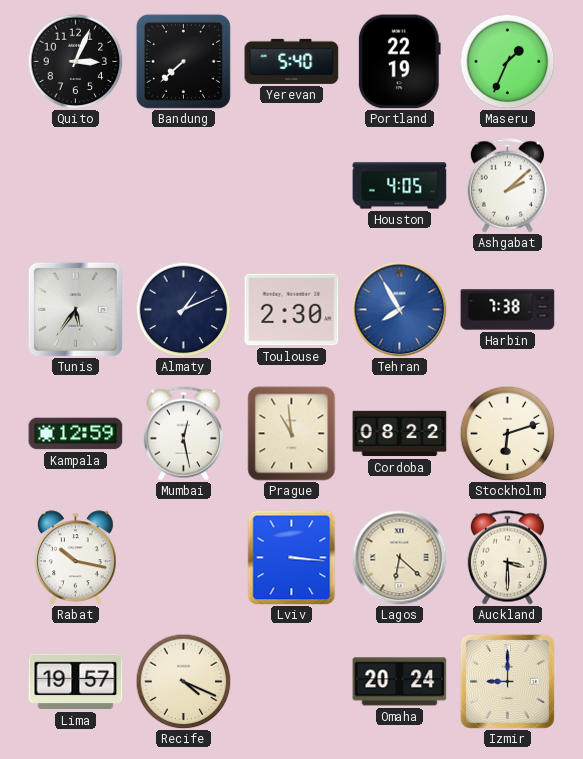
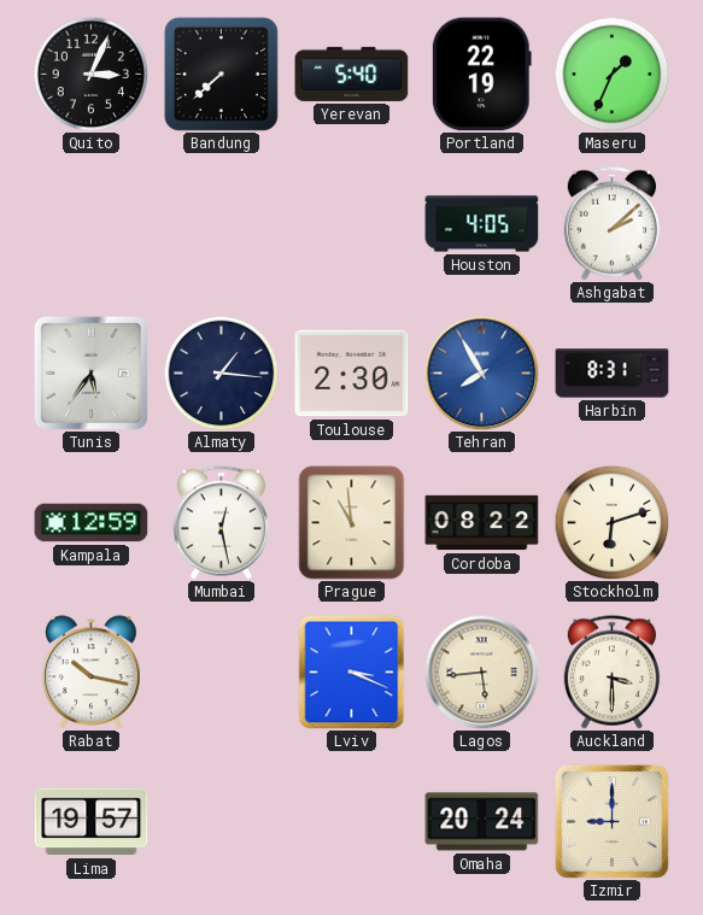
Almaty: 1:11 -> 1:16 (221, 373)
Harbin: 7:38 -> 8:31 (613, 374)
Lviv: 3:16 -> 3:19 (352, 671)
Lagos: 6:22 -> 5:44 (481, 671)
Recife: 4:19 -> none (183, 681)
